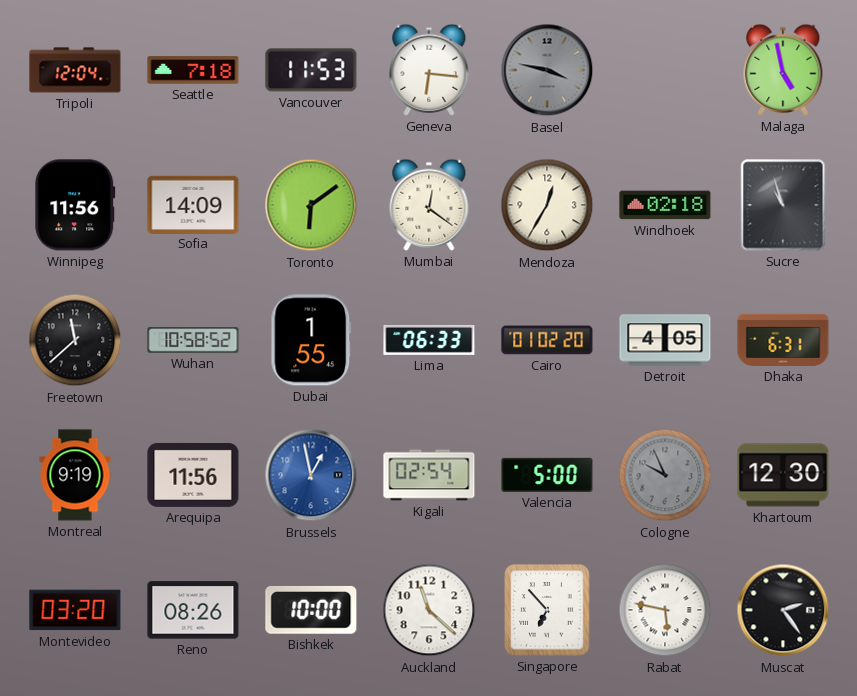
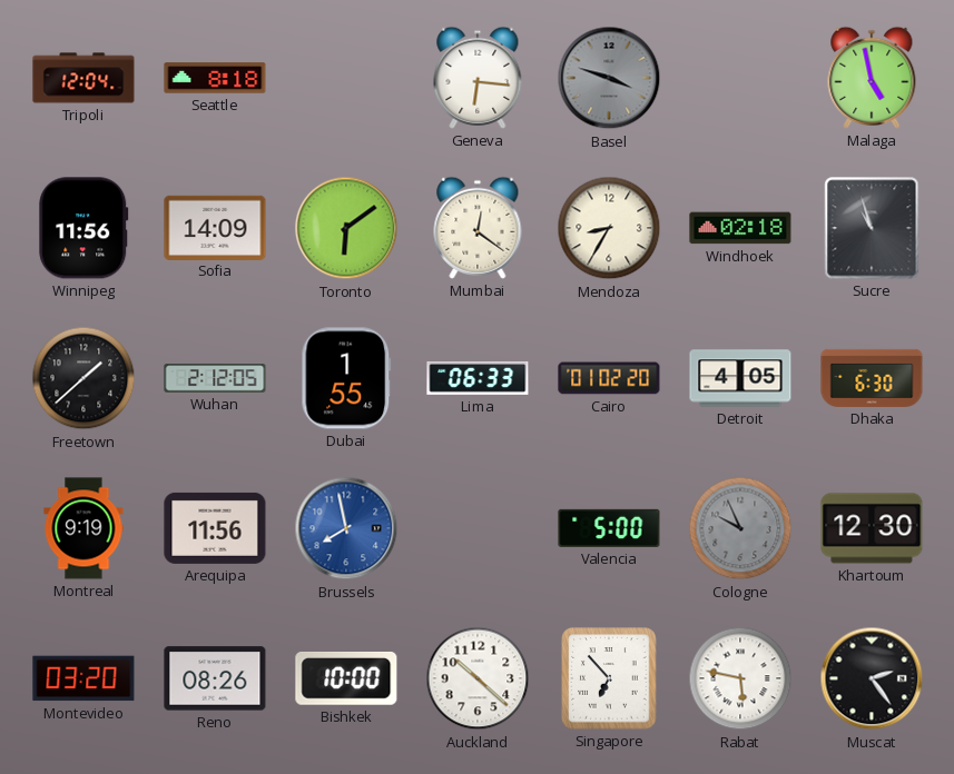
Seattle: 7:18 -> 8:18 (215, 78)
Vancouver: 11:53 -> none (311, 70)
Basel: 3:47 -> 3:48 (609, 78)
Mendoza: 12:35 -> 8:35 (609, 228)
Freetown: 11:38 -> 1:38 (83, 378)
Wuhan: 10:58 -> 2:12 (215, 378)
Dhaka: 6:31 -> 6:30 (872, 378)
Brussels: 12:58 -> 7:58 (346, 528)
Kigali: 02:54 -> none (429, 475)
Auckland: 11:22 -> 10:22 (478, 678)
